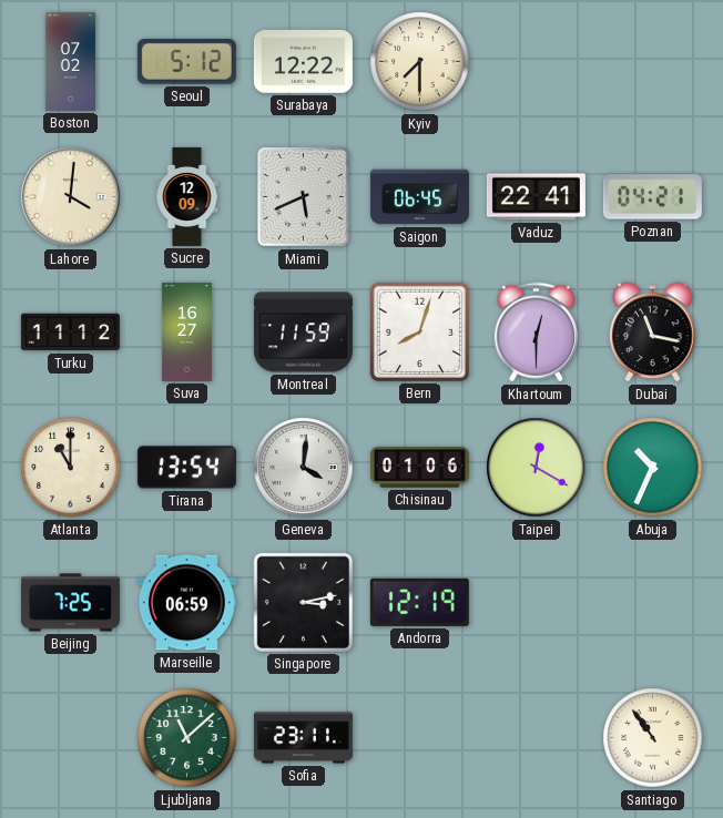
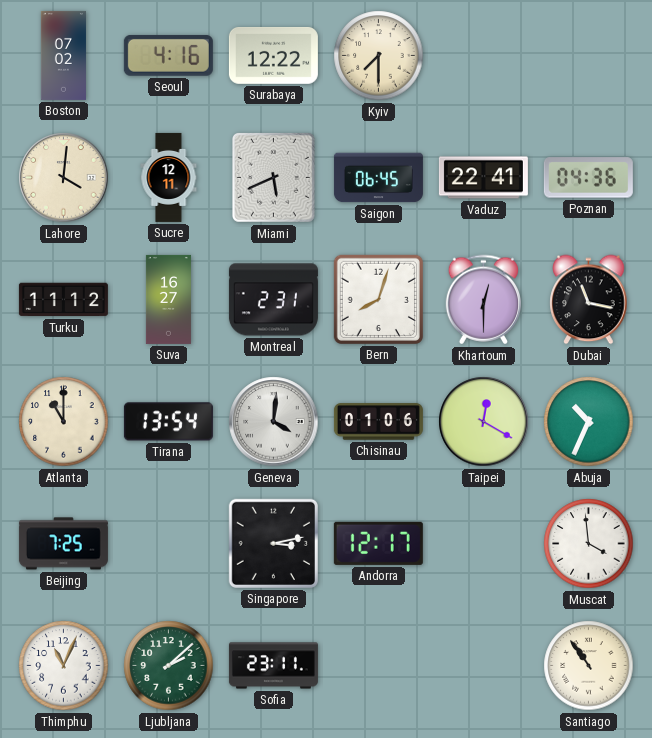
Seoul: 5:12 -> 4:16 (168, 55)
Sucre: 12:09 -> 12:11 (169, 177)
Poznan: 04:21 -> 04:36 (588, 178)
Montreal: 11:59 -> 2:31 (273, 300)
Marseille: 06:59 -> none (186, 603)
Andorra: 12:19 -> 12:17 (378, 543)
Muscat: none -> 3:59 (589, 544)
Thimphu: none -> 11:04 (64, 666)
Ljubljana: 11:08 -> 2:08 (169, 666)
